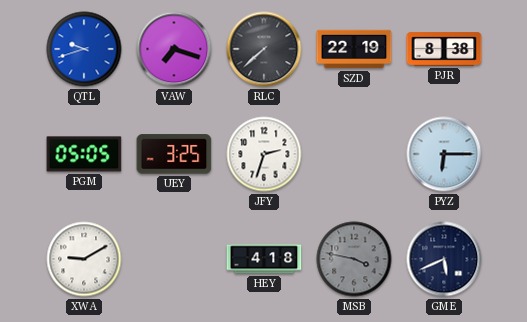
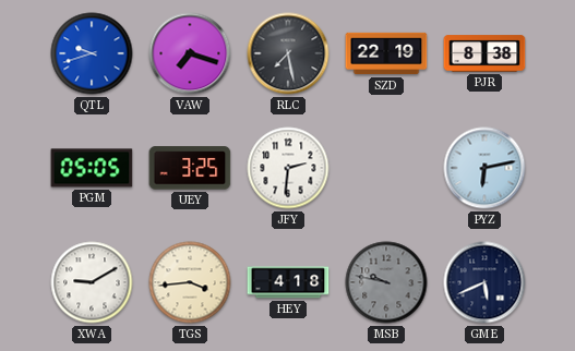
RLC: 7:38 -> 7:28 (288, 53)
JFY: 2:33 -> 2:31 (288, 168)
PYZ: 6:15 -> 6:13 (484, 168)
TGS: none -> 3:44 (190, 282)
MSB: 3:47 -> 9:47 (386, 282)
